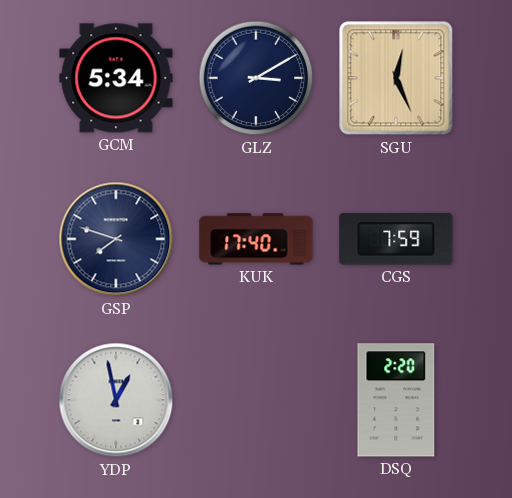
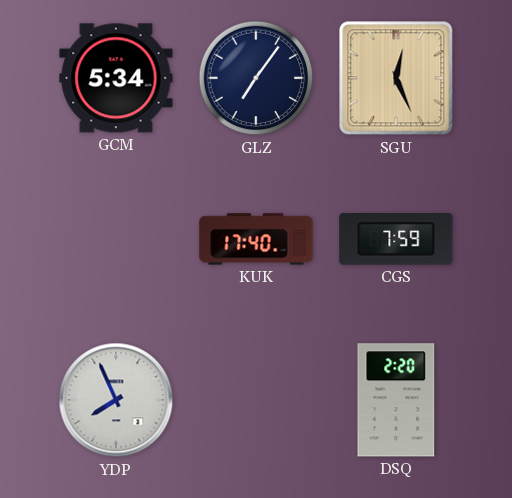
GLZ: 3:10 -> 7:06 (256, 78)
GSP: 7:48 -> none (116, 239)
YDP: 12:58 -> 7:56 (116, 400)
